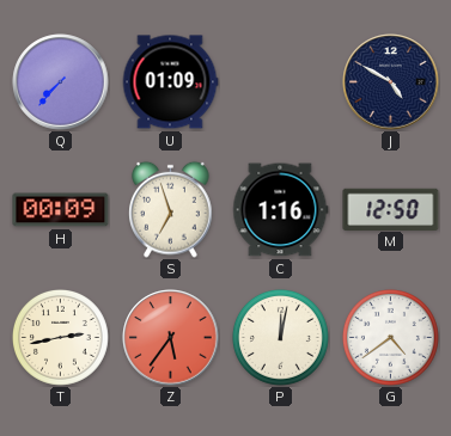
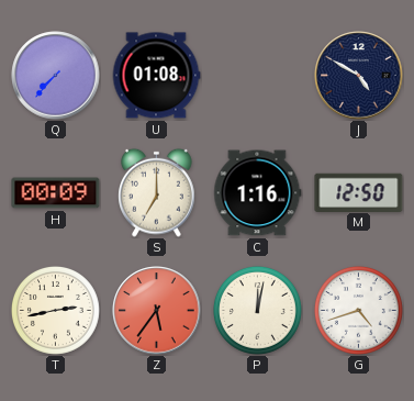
U: 01:09 -> 01:08 (156, 76)
S: 6:57 -> 7:00 (157, 192)
G: 4:39 -> 4:42 (358, 310)
